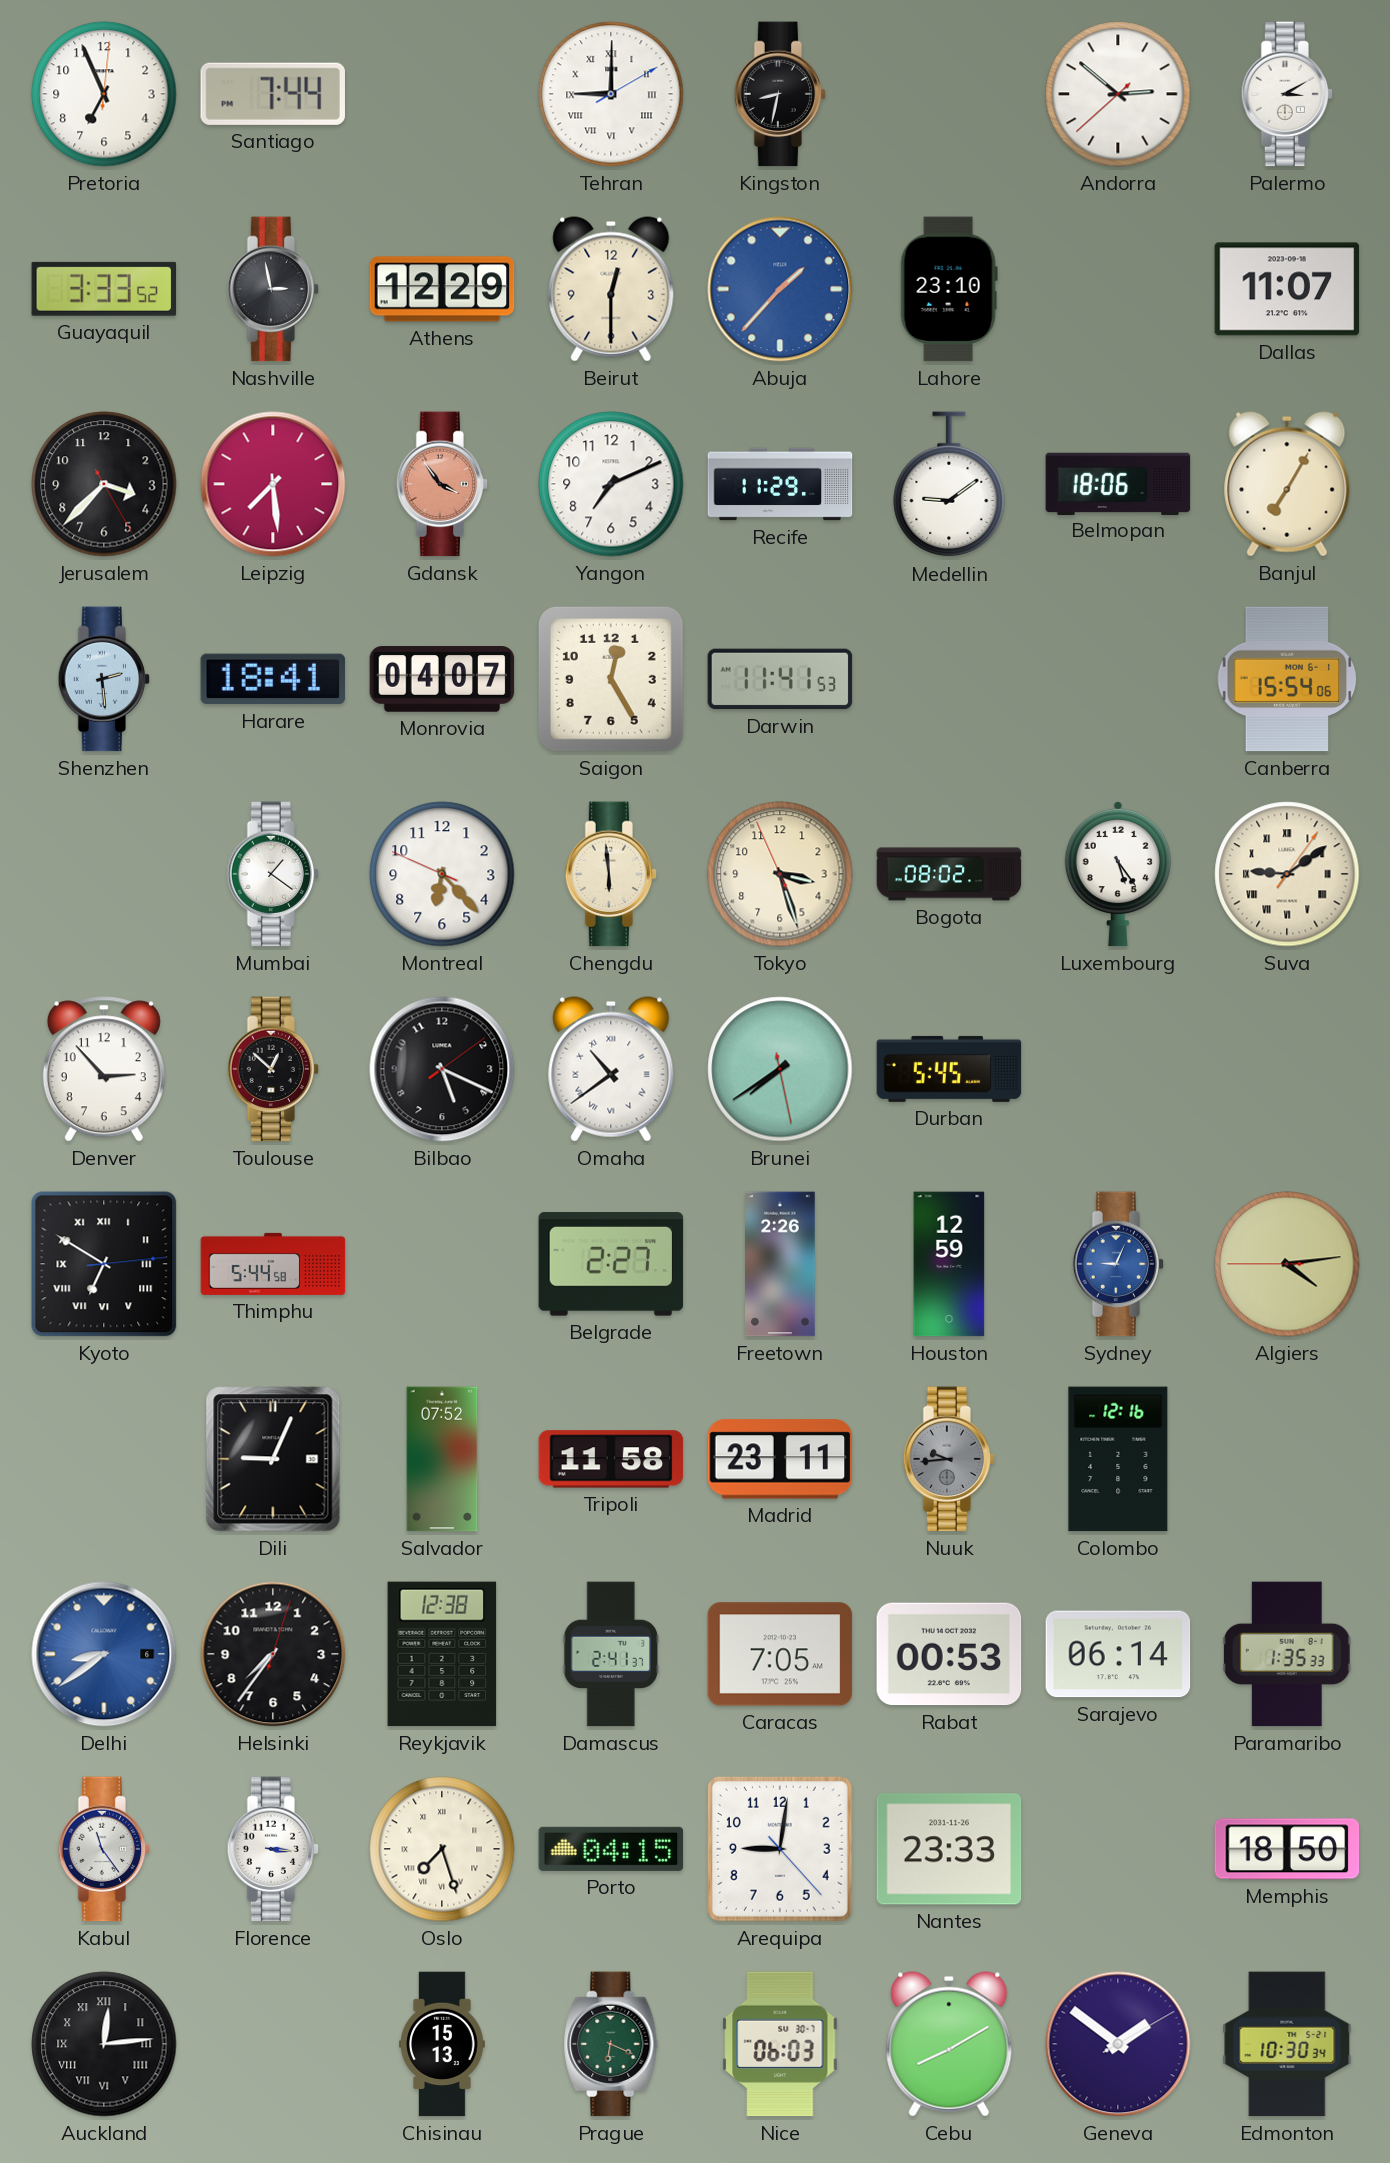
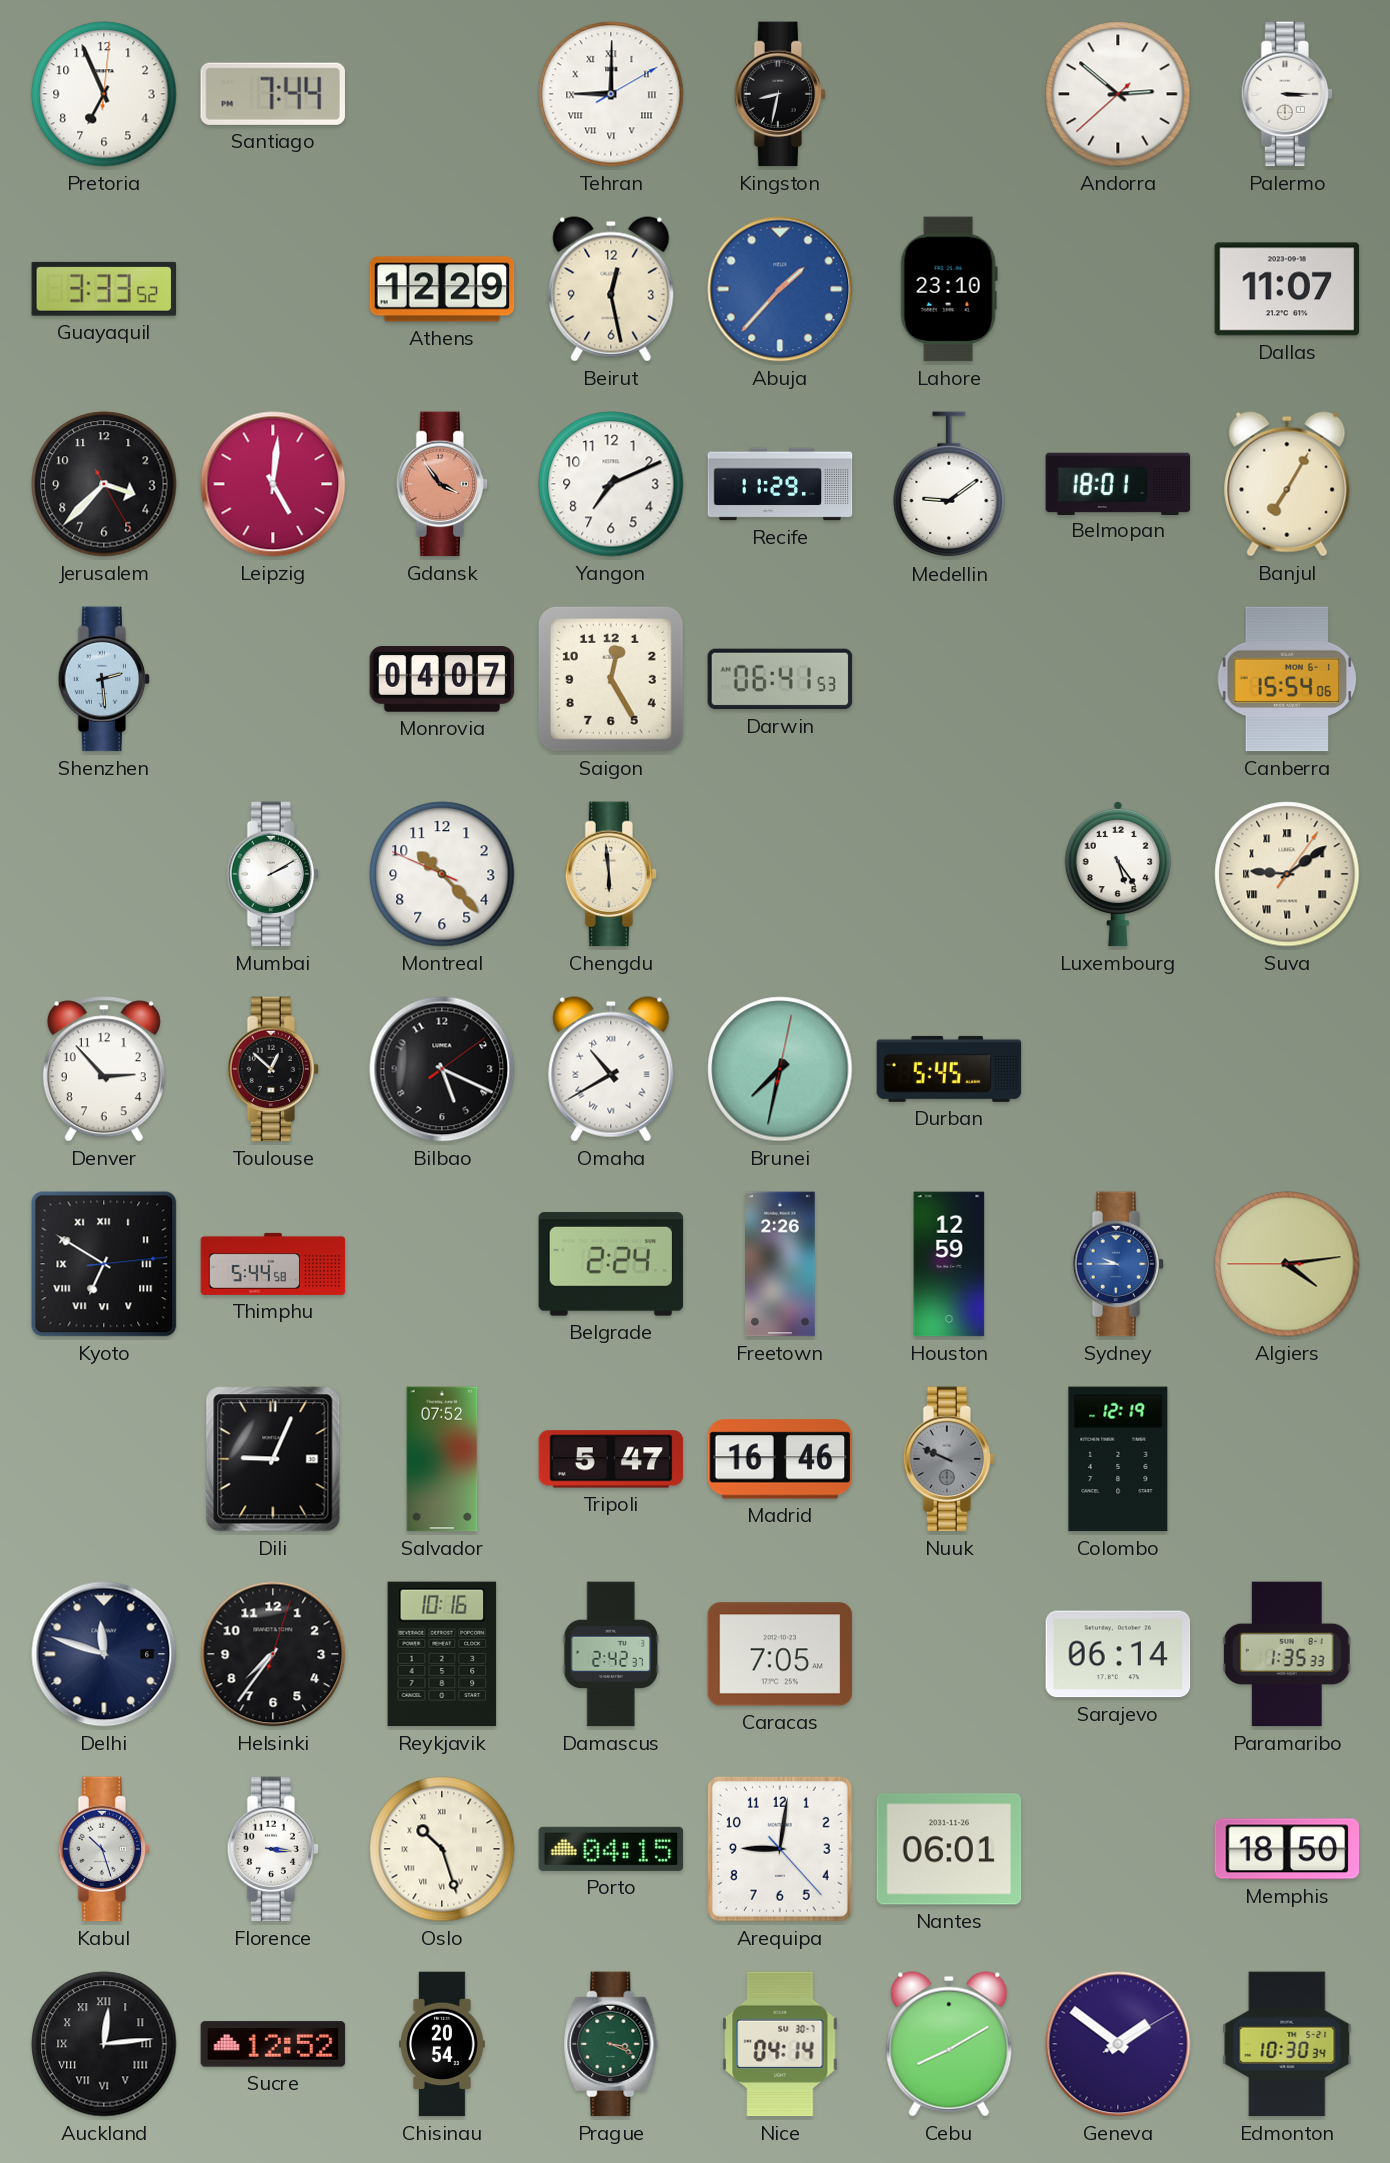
Palermo: 3:10 -> 3:15 (1287, 94)
Nashville: 2:58 -> none (273, 289)
Beirut: 12:30 -> 12:28 (611, 289)
Leipzig: 7:29 -> 5:01 (273, 484)
Belmopan: 18:06 -> 18:01 (1118, 483)
Harare: 18:41 -> none (273, 679)
Darwin: 11:41 -> 06:41 (780, 679)
Mumbai: 1:21 -> 2:10 (273, 874)
Montreal: 6:22 -> 10:22 (442, 874)
Tokyo: 3:26 -> none (780, 874)
Bogota: 08:02 -> none (949, 874)
Omaha: 10:39 -> 10:40 (611, 1069)
Brunei: 7:39 -> 7:32 (780, 1069)
Belgrade: 2:27 -> 2:24 (611, 1264)
Sydney: 9:04 -> 9:45 (1118, 1264)
Tripoli: 11:58 -> 5:47 (611, 1459)
Madrid: 23:11 -> 16:46 (780, 1459)
Nuuk: 9:44 -> 9:49 (949, 1459)
Colombo: 12:16 -> 12:19 (1118, 1459)
Delhi: 8:39 -> 11:48 (104, 1654)
Delhi dial: blue -> navy (104, 1654)
Reykjavik: 12:38 -> 10:16 (442, 1654)
Damascus: 2:41 -> 2:42 (611, 1654)
Rabat: 00:53 -> none (949, 1654)
Kabul: 11:24 -> 10:27 (104, 1849)
Oslo: 7:27 -> 10:27 (442, 1849)
Nantes: 23:33 -> 06:01 (949, 1849)
Sucre: none -> 12:52 (273, 2044)
Chisinau: 15:13 -> 20:54 (442, 2044)
Prague: 6:19 -> 3:19 (611, 2044)
Nice: 06:03 -> 04:14 (780, 2044)
